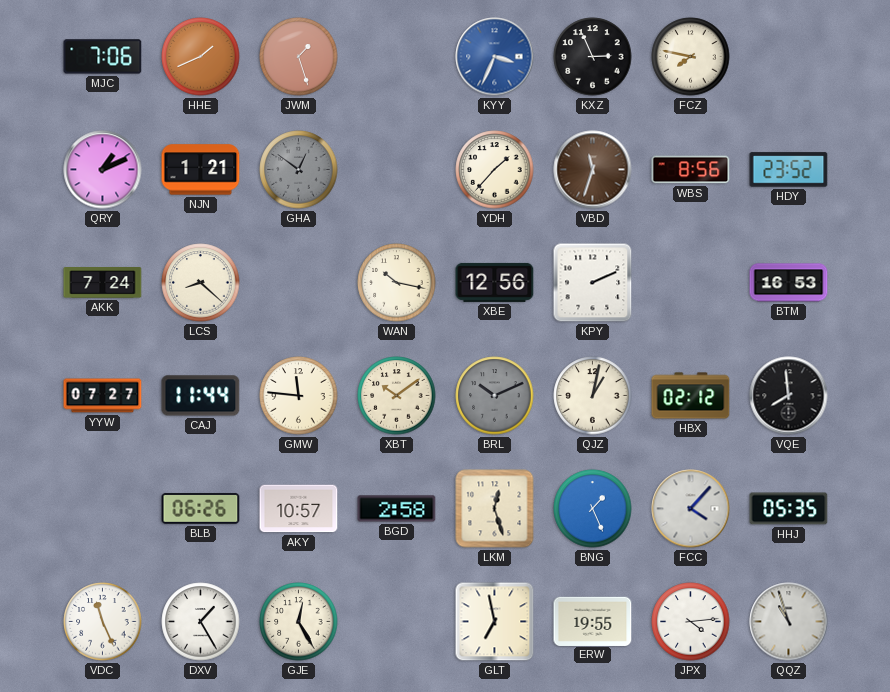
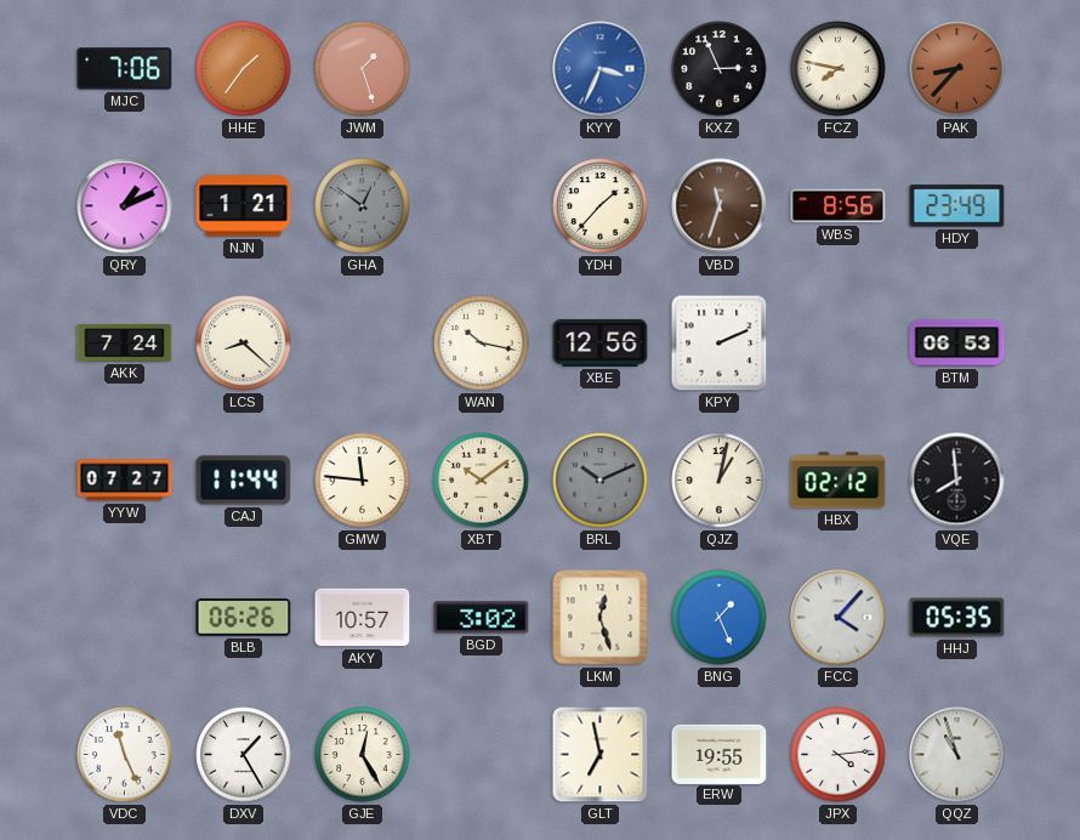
HHE: 1:41 -> 1:36 (244, 69)
PAK: none -> 8:37 (957, 69)
HDY: 23:52 -> 23:49 (957, 206)
BTM: 16:53 -> 06:53 (957, 344)
BGD: 2:58 -> 3:02 (482, 618)
